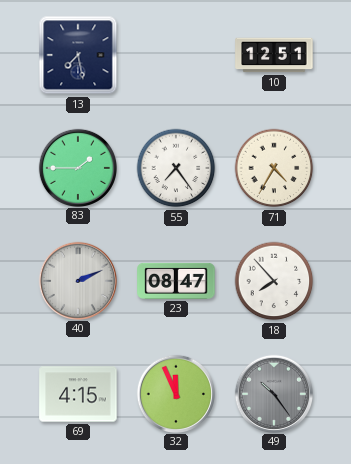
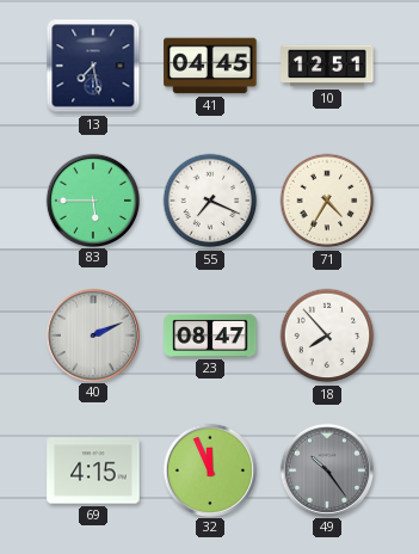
41: none -> 04:45 (210, 66)
83: 1:45 -> 5:45 (92, 199)
55: 7:24 -> 7:19 (210, 201)
